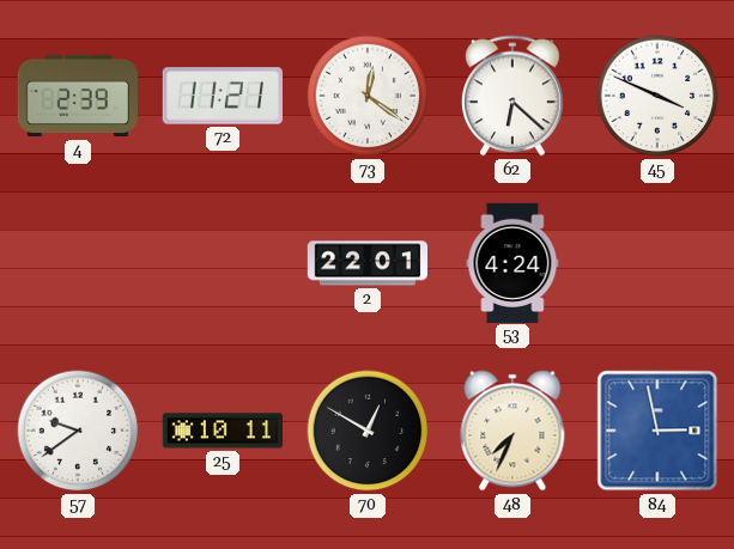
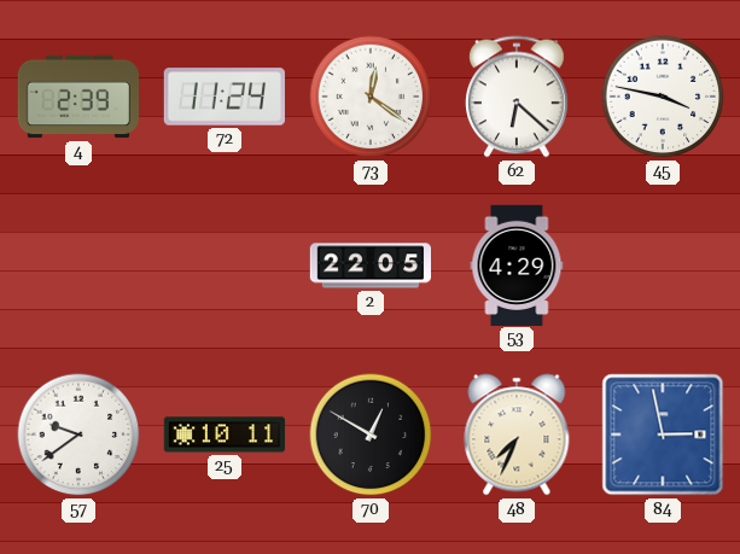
72: 11:21 -> 11:24 (225, 97)
45: 3:49 -> 3:47 (663, 97)
2: 22:01 -> 22:05 (369, 266)
53: 4:24 -> 4:29 (517, 264)
